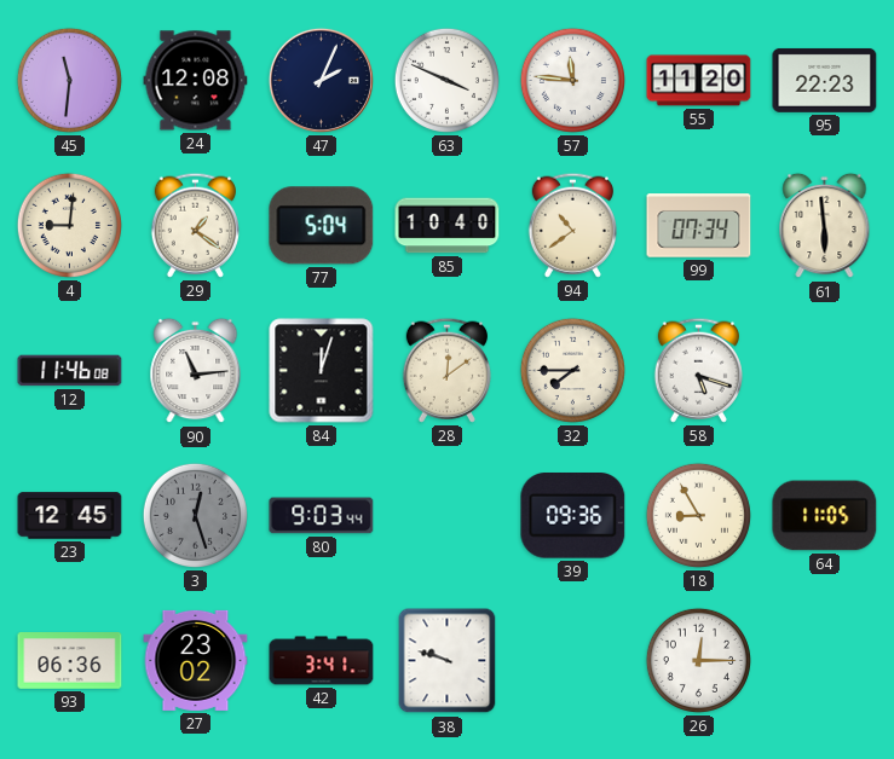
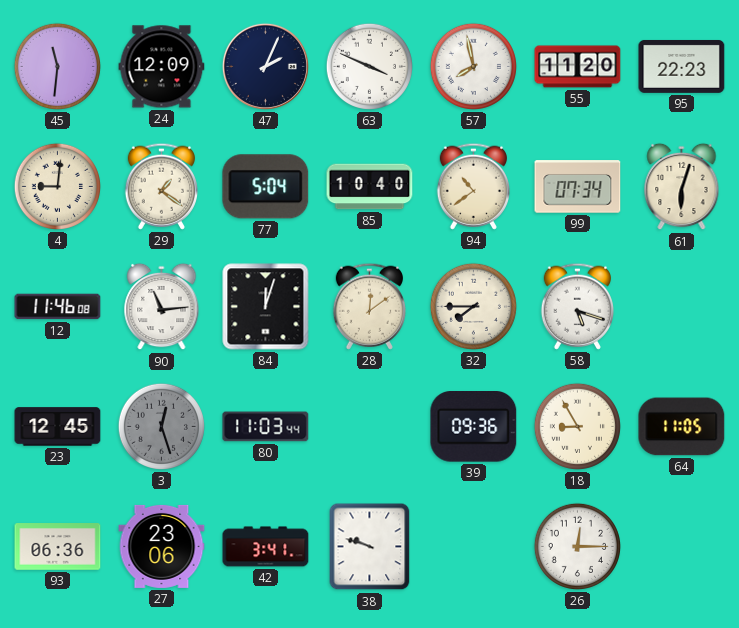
24: 12:08 -> 12:09 (162, 67)
57: 11:46 -> 7:58 (473, 66)
61: 5:59 -> 6:03 (682, 187)
80: 9:03 -> 11:03 (266, 427)
27: 23:02 -> 23:06 (162, 546)
